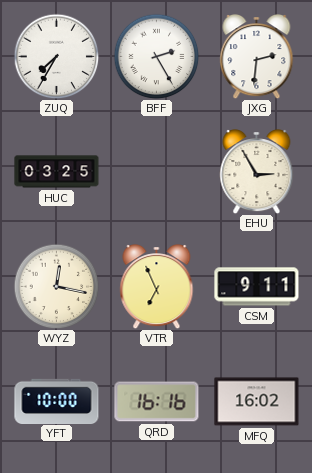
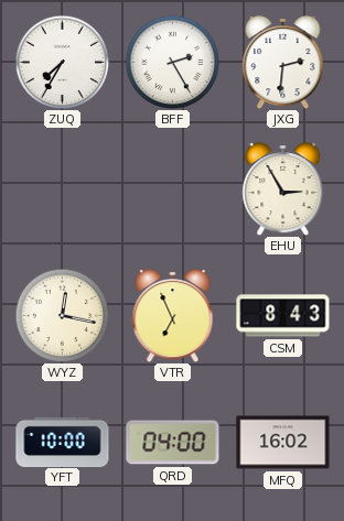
HUC: 03:25 -> none (57, 172)
CSM: 9:11 -> 8:43 (283, 316)
QRD: 16:16 -> 04:00 (173, 443)
